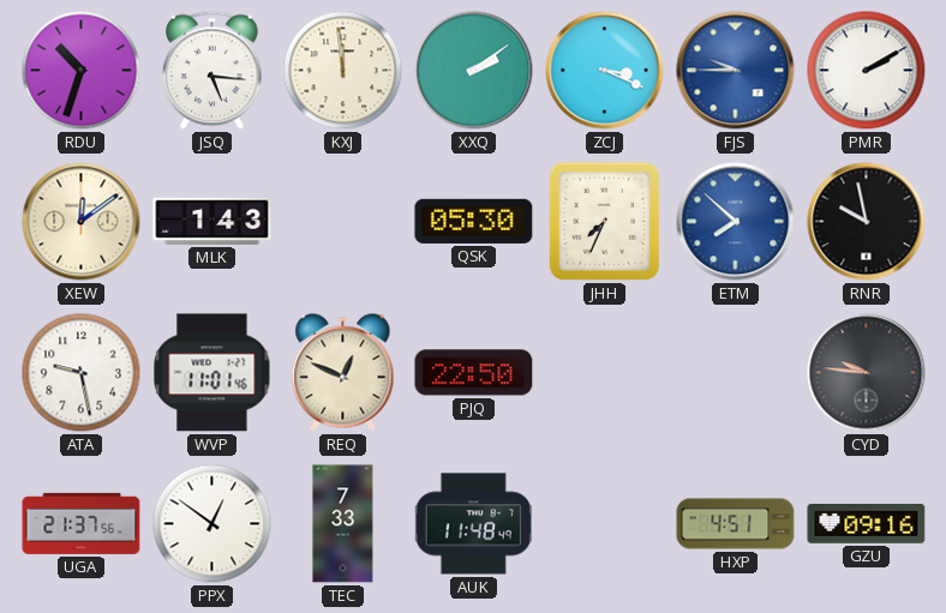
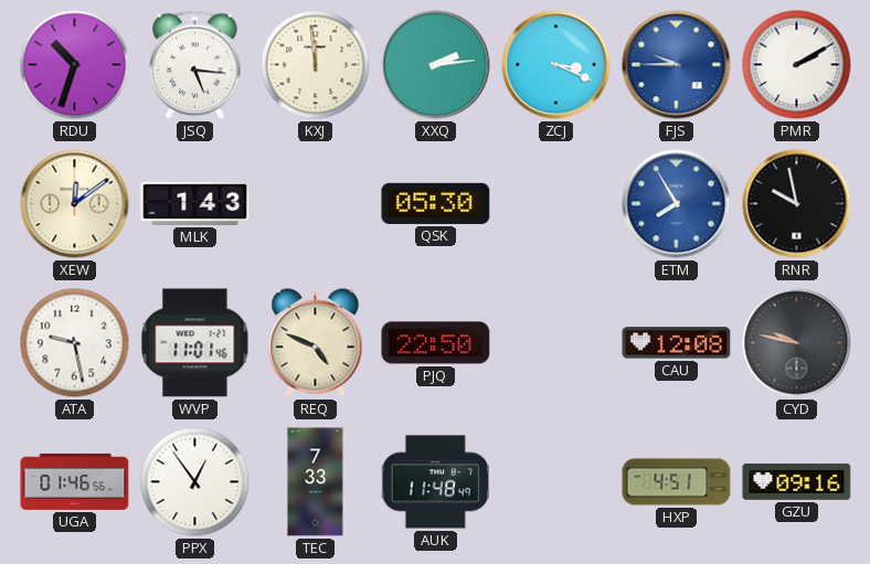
XXQ: 2:09 -> 2:14 (436, 65)
JHH: 7:34 -> none (604, 221)
ETM: 7:52 -> 7:55 (677, 204)
REQ: 12:49 -> 4:49 (316, 343)
CAU: none -> 12:08 (677, 343)
CYD: 9:46 -> 9:47 (797, 343)
UGA: 21:37 -> 01:46 (75, 481)
PPX: 12:51 -> 12:54 (195, 482)
